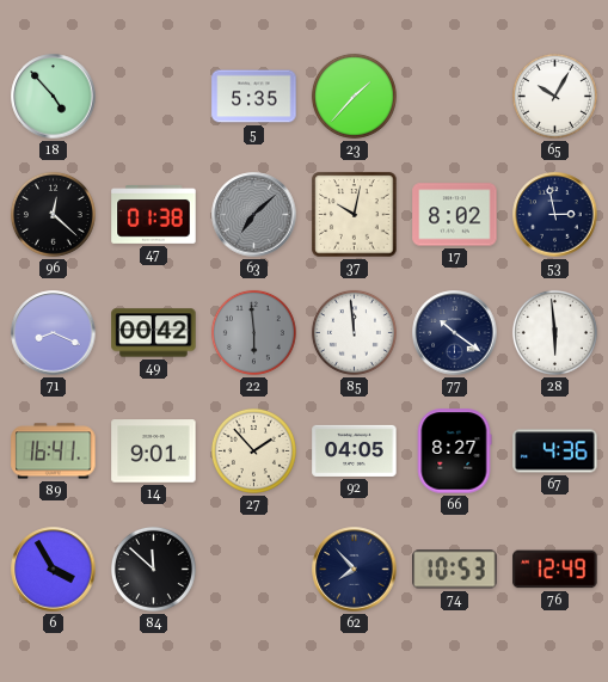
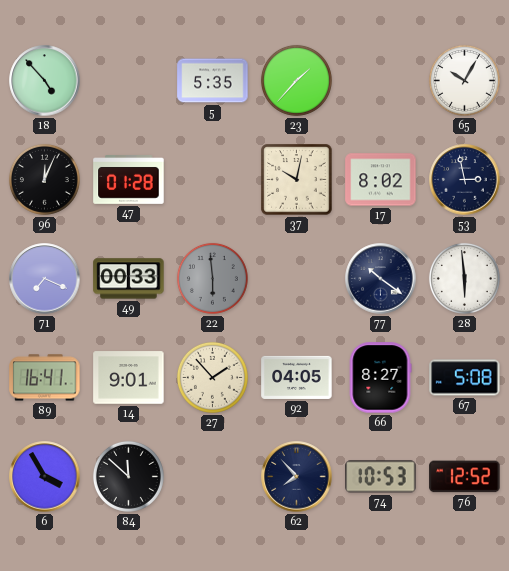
96: 12:22 -> 12:04 (44, 179)
47: 01:38 -> 01:28 (129, 180)
63: 7:08 -> none (254, 215)
71: 8:19 -> 7:19 (45, 279)
49: 00:42 -> 00:33 (129, 279)
85: 11:59 -> none (354, 332)
67: 4:36 -> 5:08 (465, 378)
76: 12:49 -> 12:52 (465, 477)
